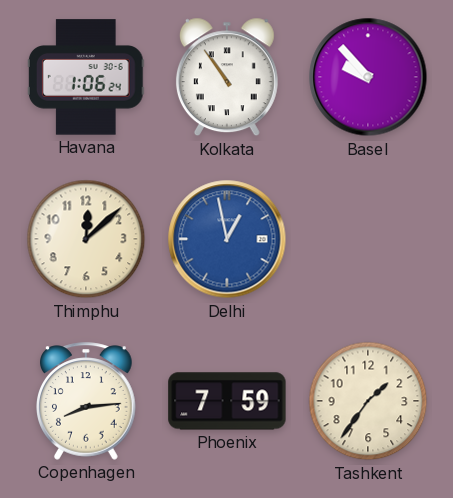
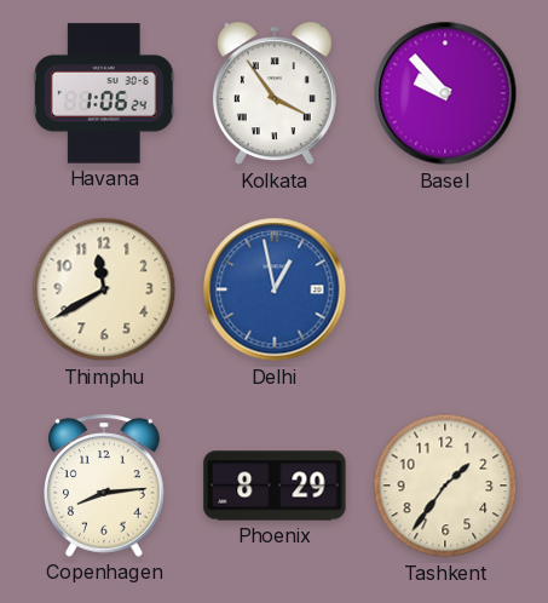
Kolkata: 10:54 -> 3:54 (275, 93)
Thimphu: 12:08 -> 11:40 (104, 289)
Phoenix: 7:59 -> 8:29 (275, 486)
